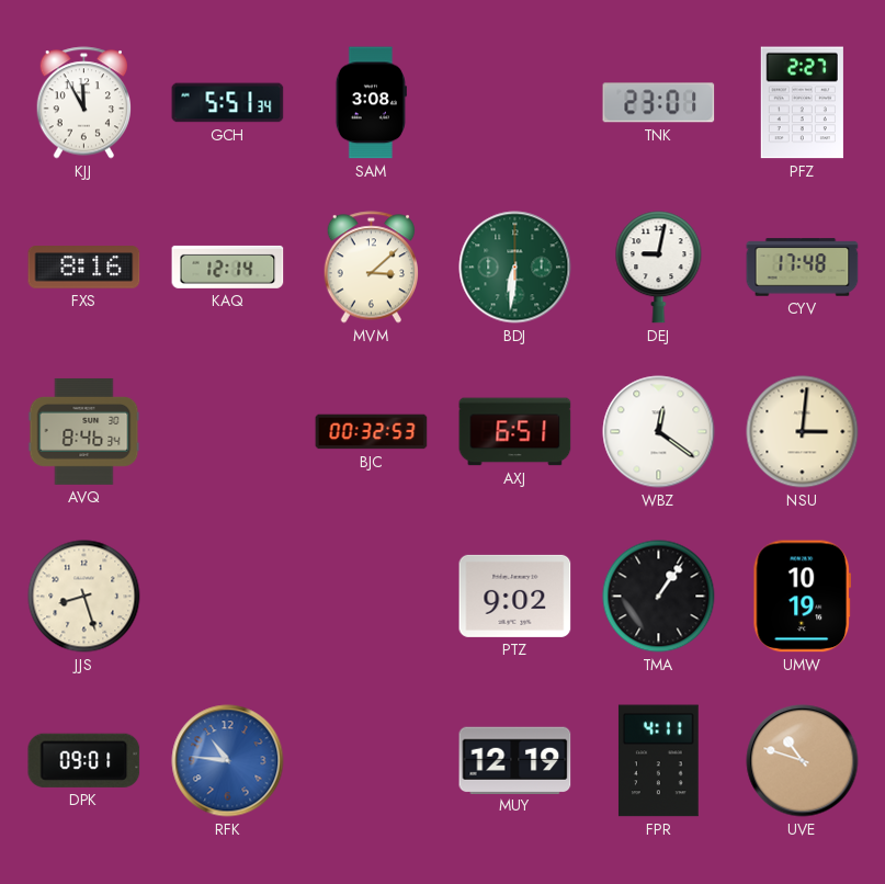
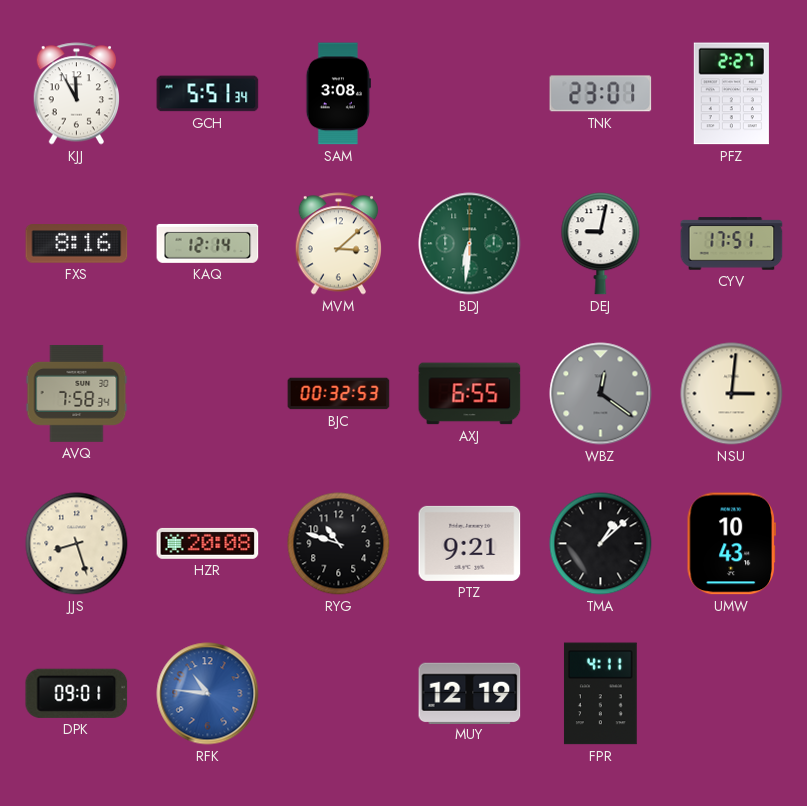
CYV: 17:48 -> 17:51 (732, 244)
AVQ: 8:46 -> 7:58 (77, 393)
AXJ: 6:51 -> 6:55 (470, 394)
WBZ dial: white -> grey (601, 394)
HZR: none -> 20:08 (208, 543)
RYG: none -> 10:48 (339, 544)
PTZ: 9:02 -> 9:21 (470, 543)
TMA: 1:06 -> 1:08 (601, 544)
UMW: 10:19 -> 10:43 (731, 544)
UVE: 10:48 -> none (803, 761)
